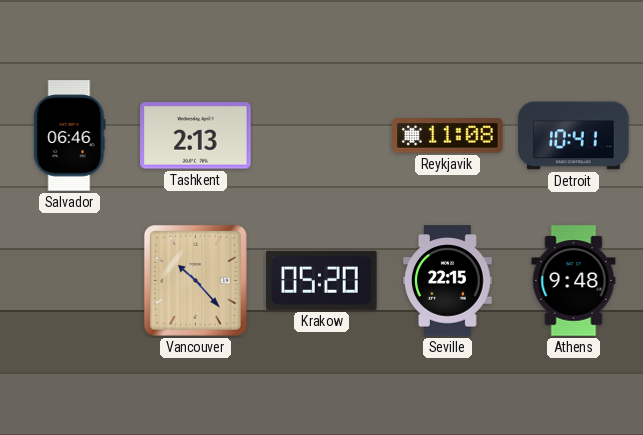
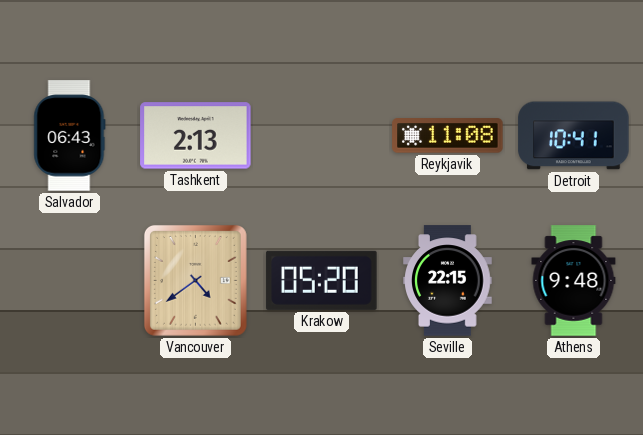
Salvador: 06:46 -> 06:43 (70, 136)
Vancouver: 10:23 -> 4:39 (195, 280)
